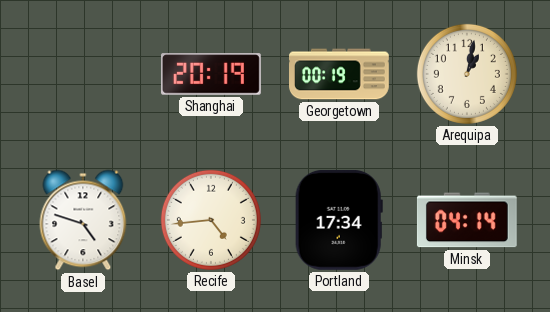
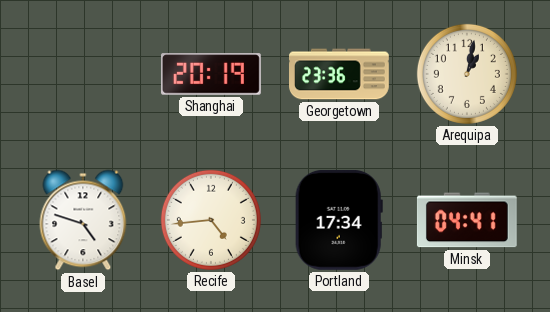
Georgetown: 00:19 -> 23:36 (340, 74)
Minsk: 04:14 -> 04:41 (467, 220)
